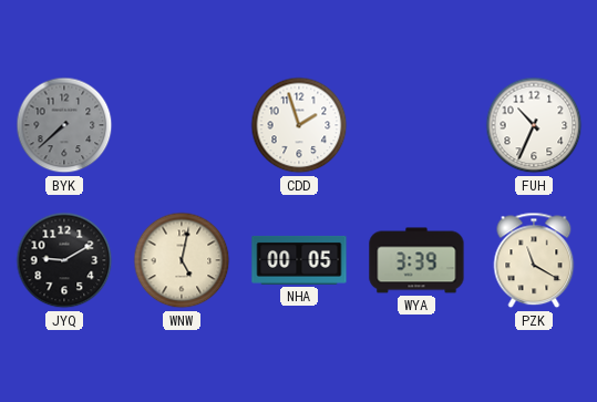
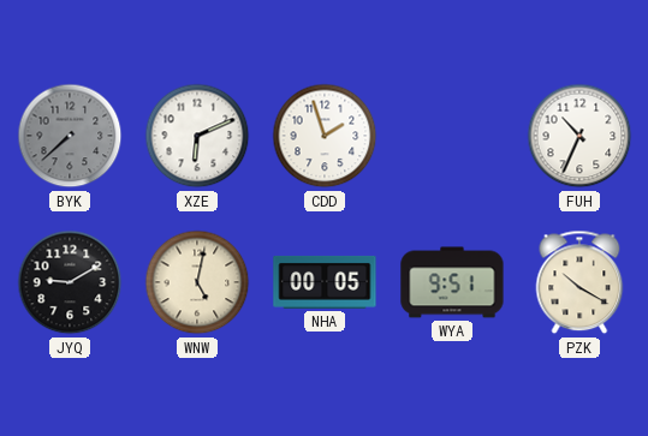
XZE: none -> 6:11 (197, 136)
WYA: 3:39 -> 9:51 (452, 282)
PZK: 11:20 -> 10:20 (579, 282)
